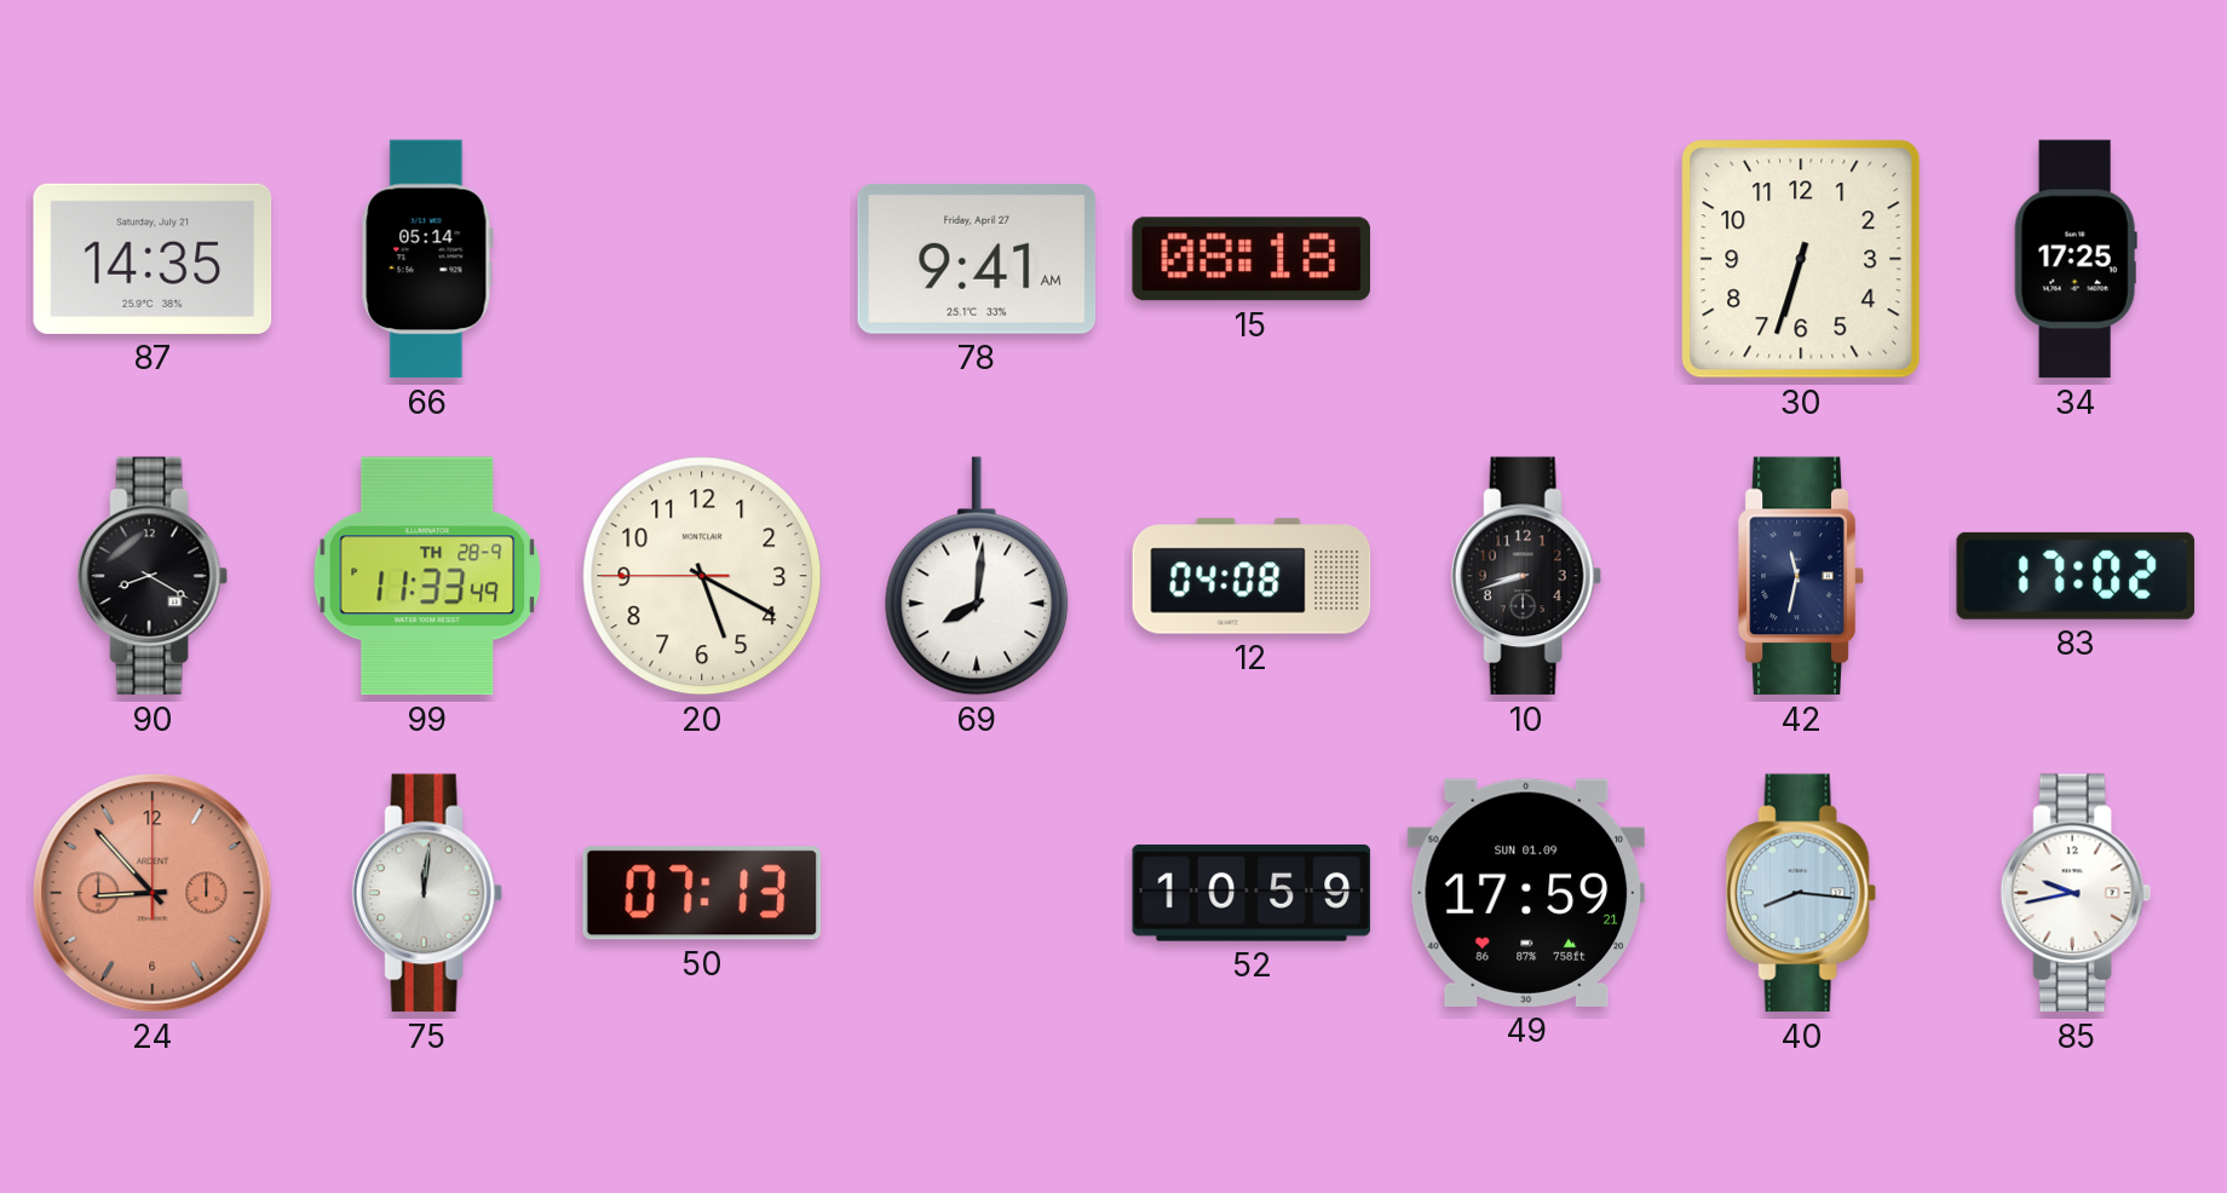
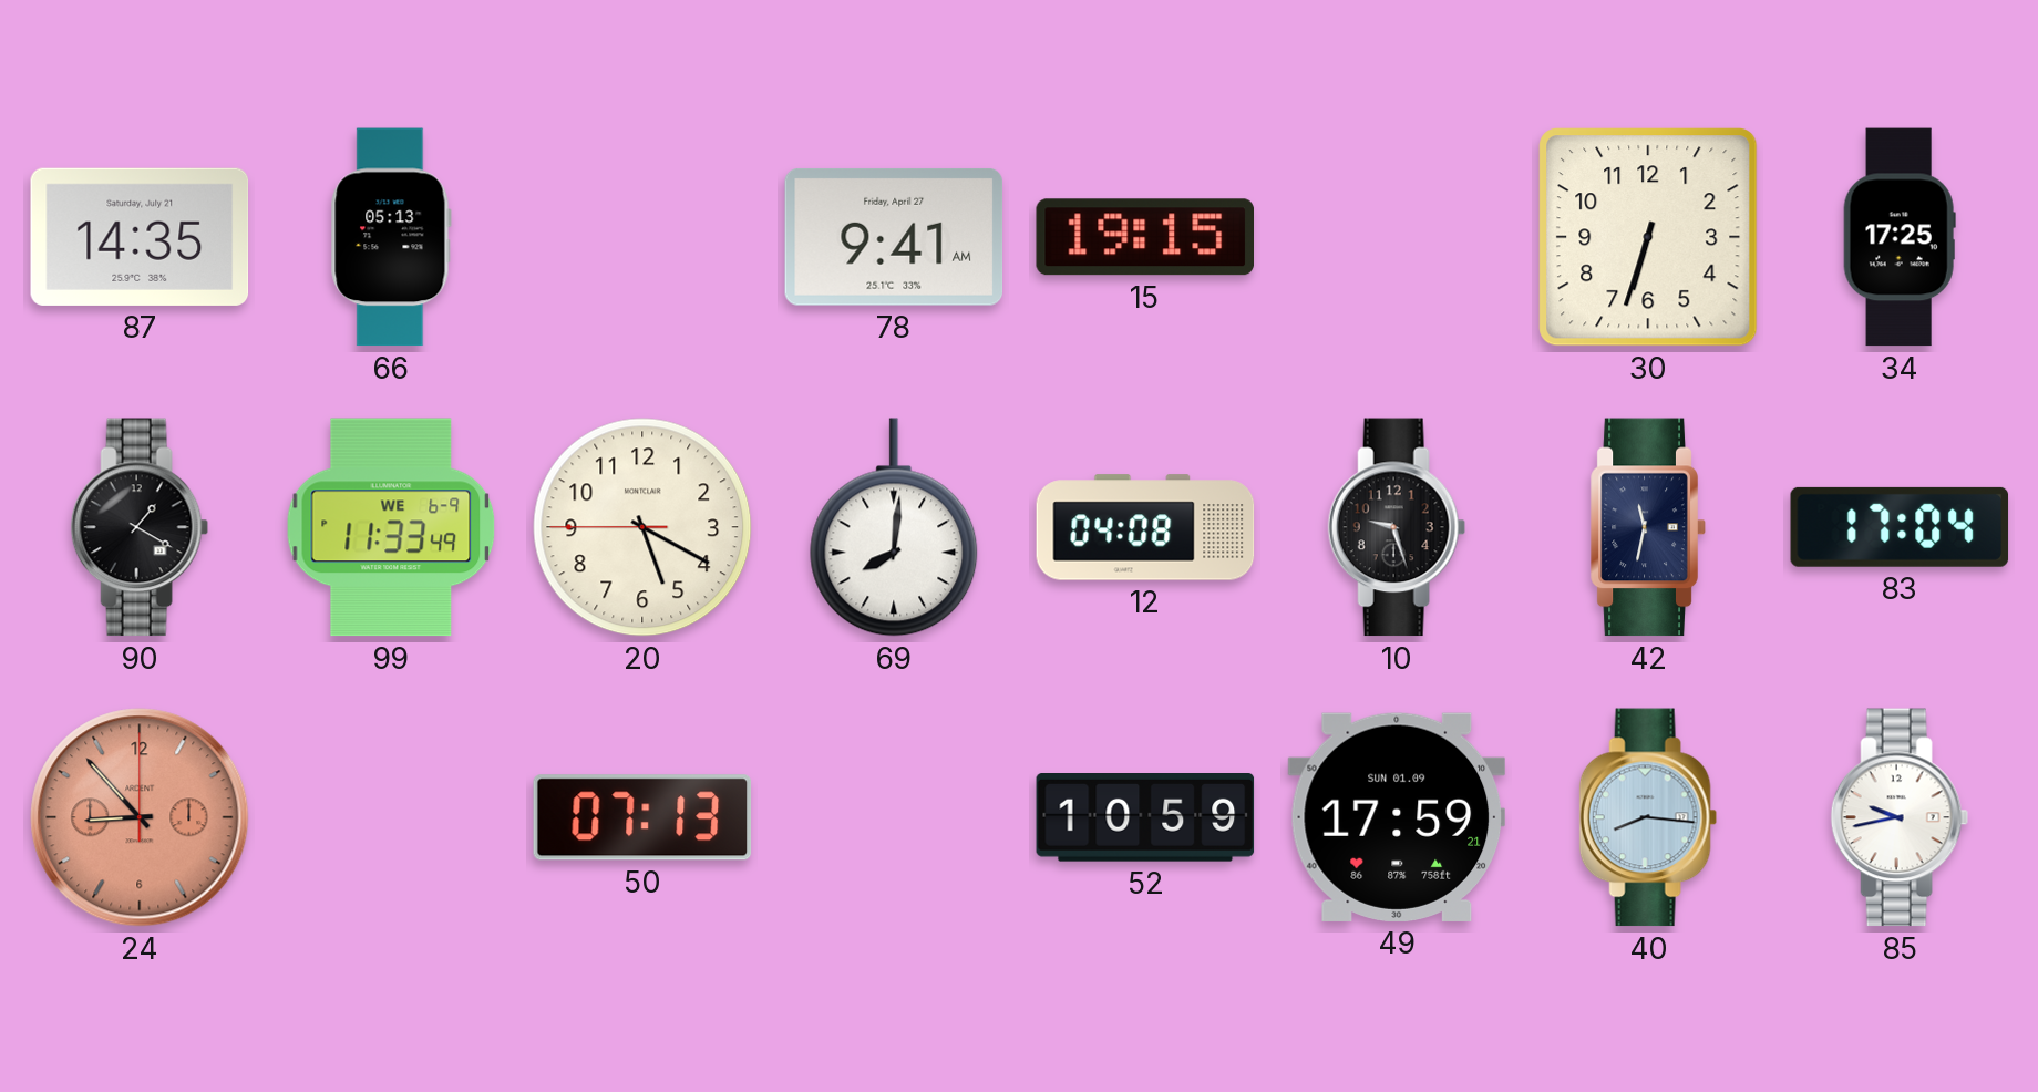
66: 05:14 -> 05:13 (391, 237)
15: 08:18 -> 19:15 (1144, 237)
90: 8:20 -> 1:20 (140, 527)
99 date: TH 28-9 -> WE 6-9 (391, 527)
10: 8:42 -> 9:27 (1397, 527)
83: 17:02 -> 17:04 (1900, 527)
75: 12:01 -> none (427, 893)
